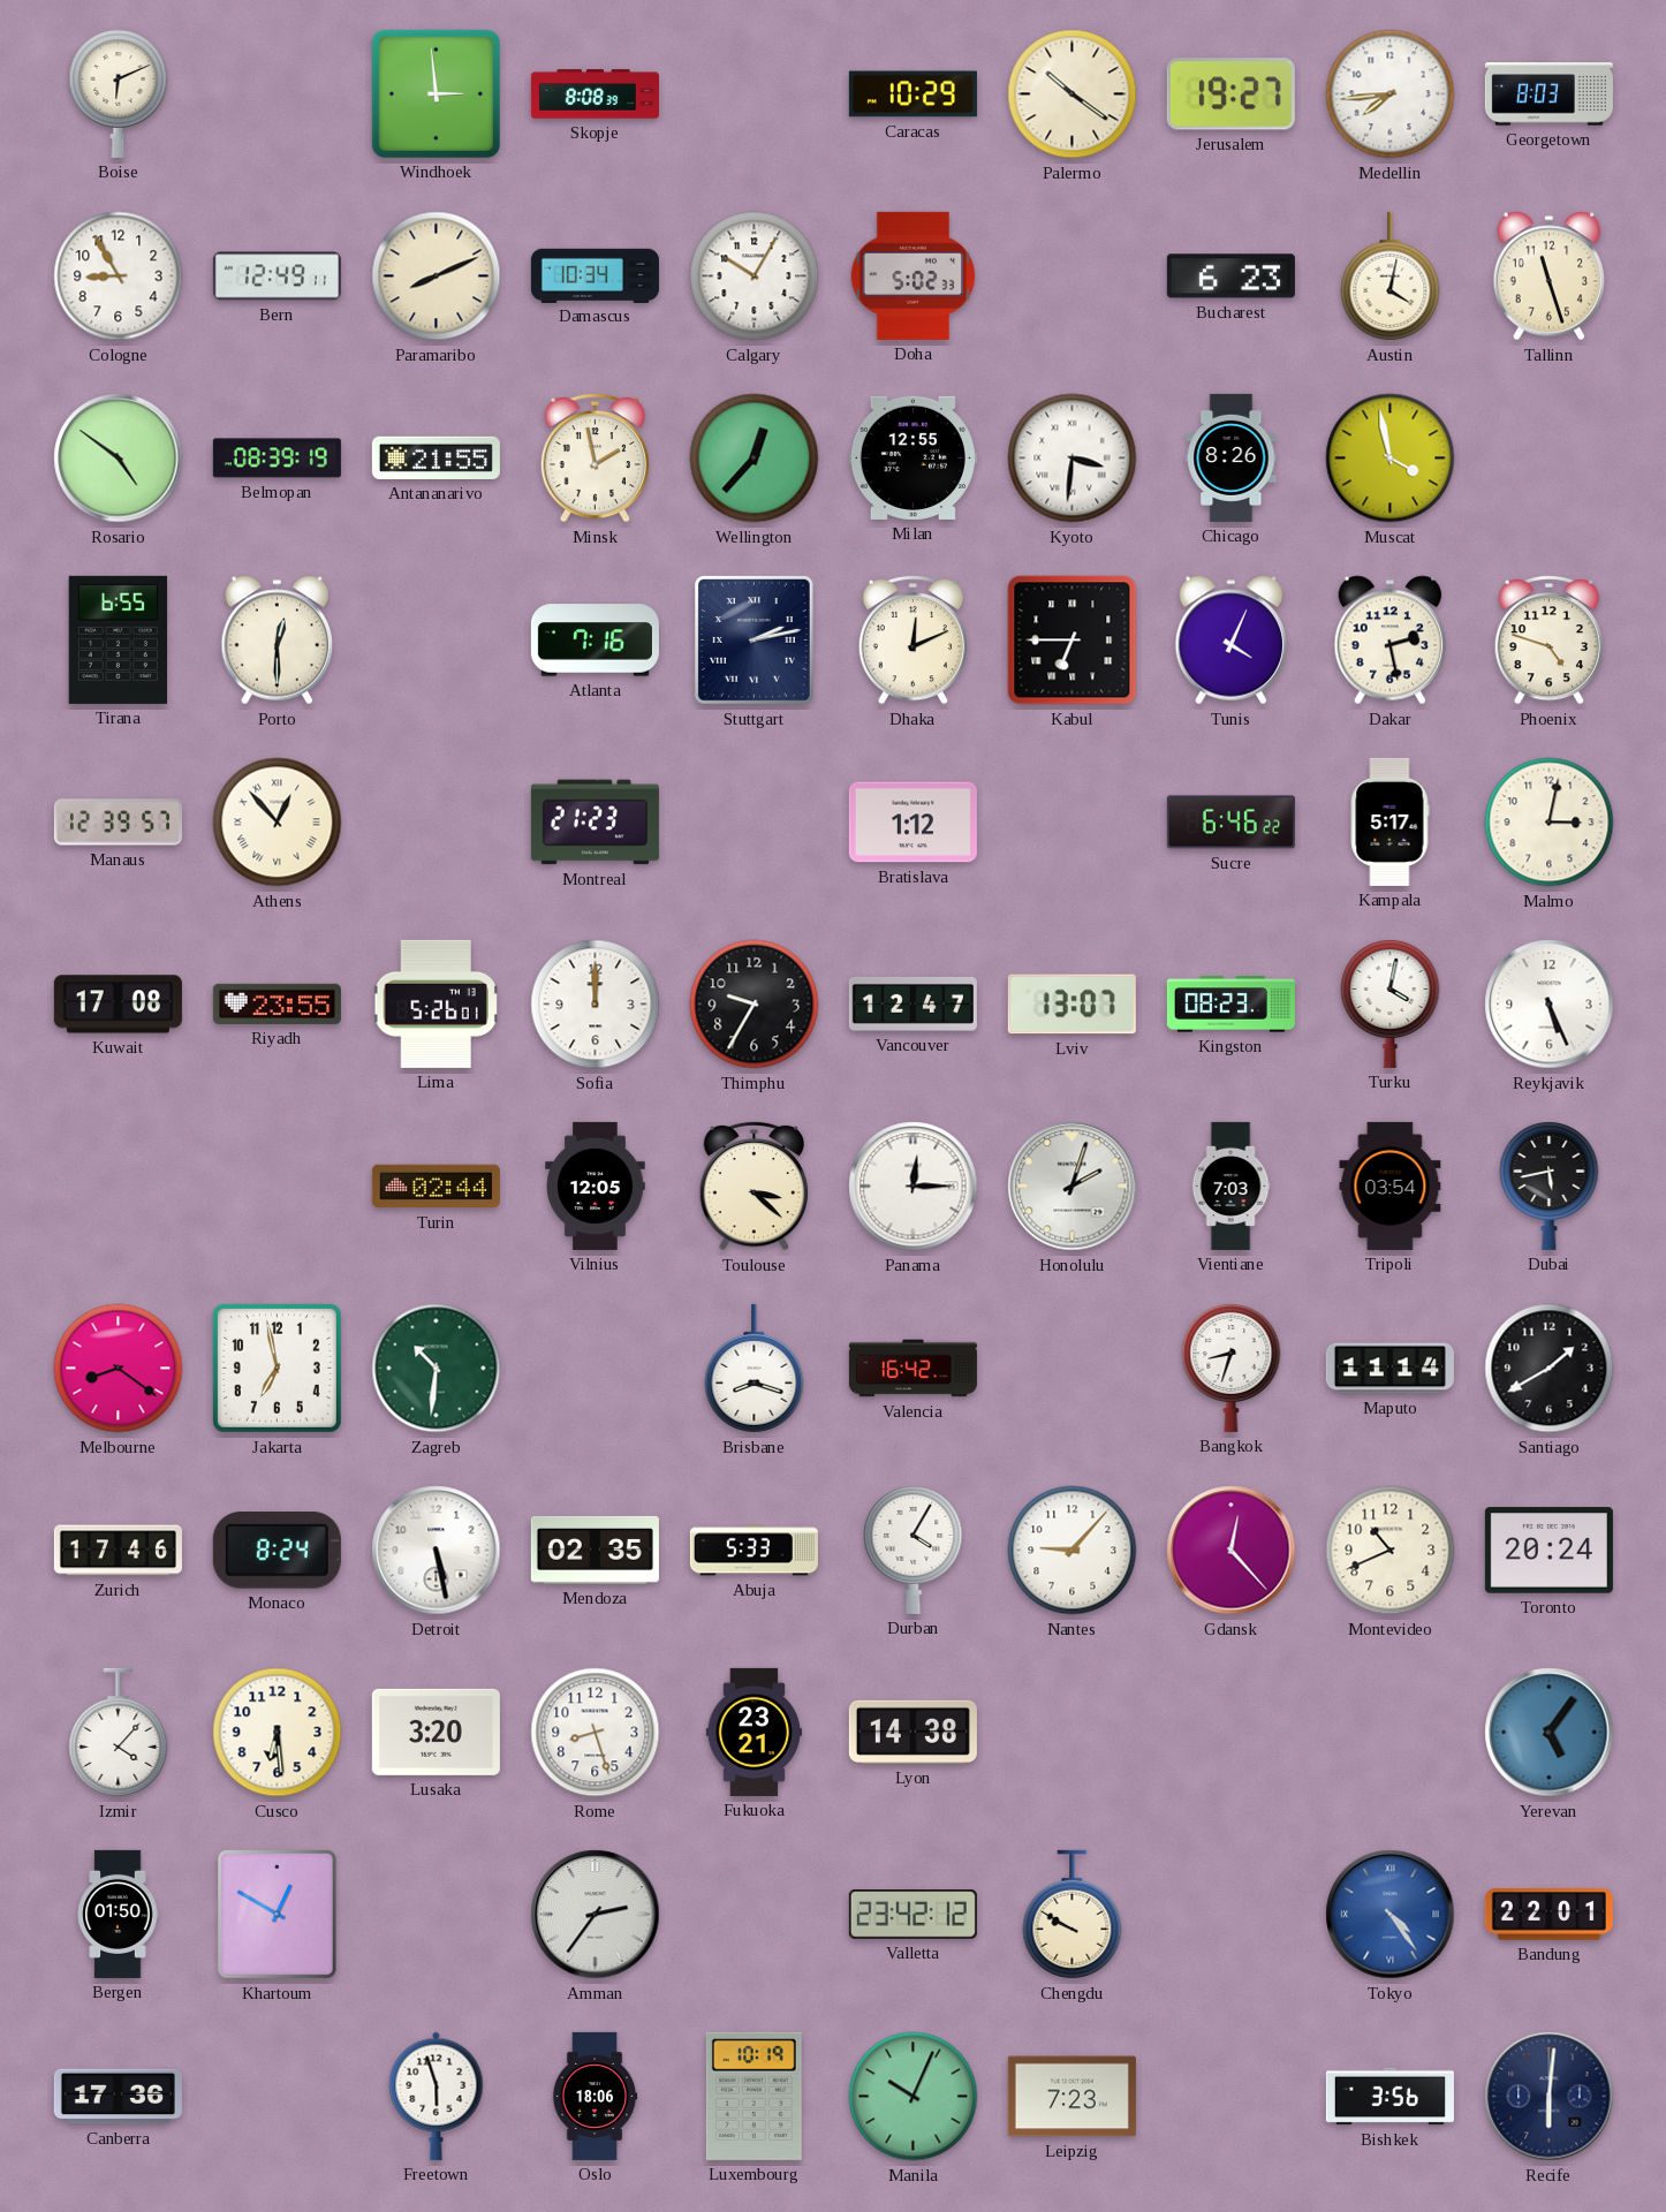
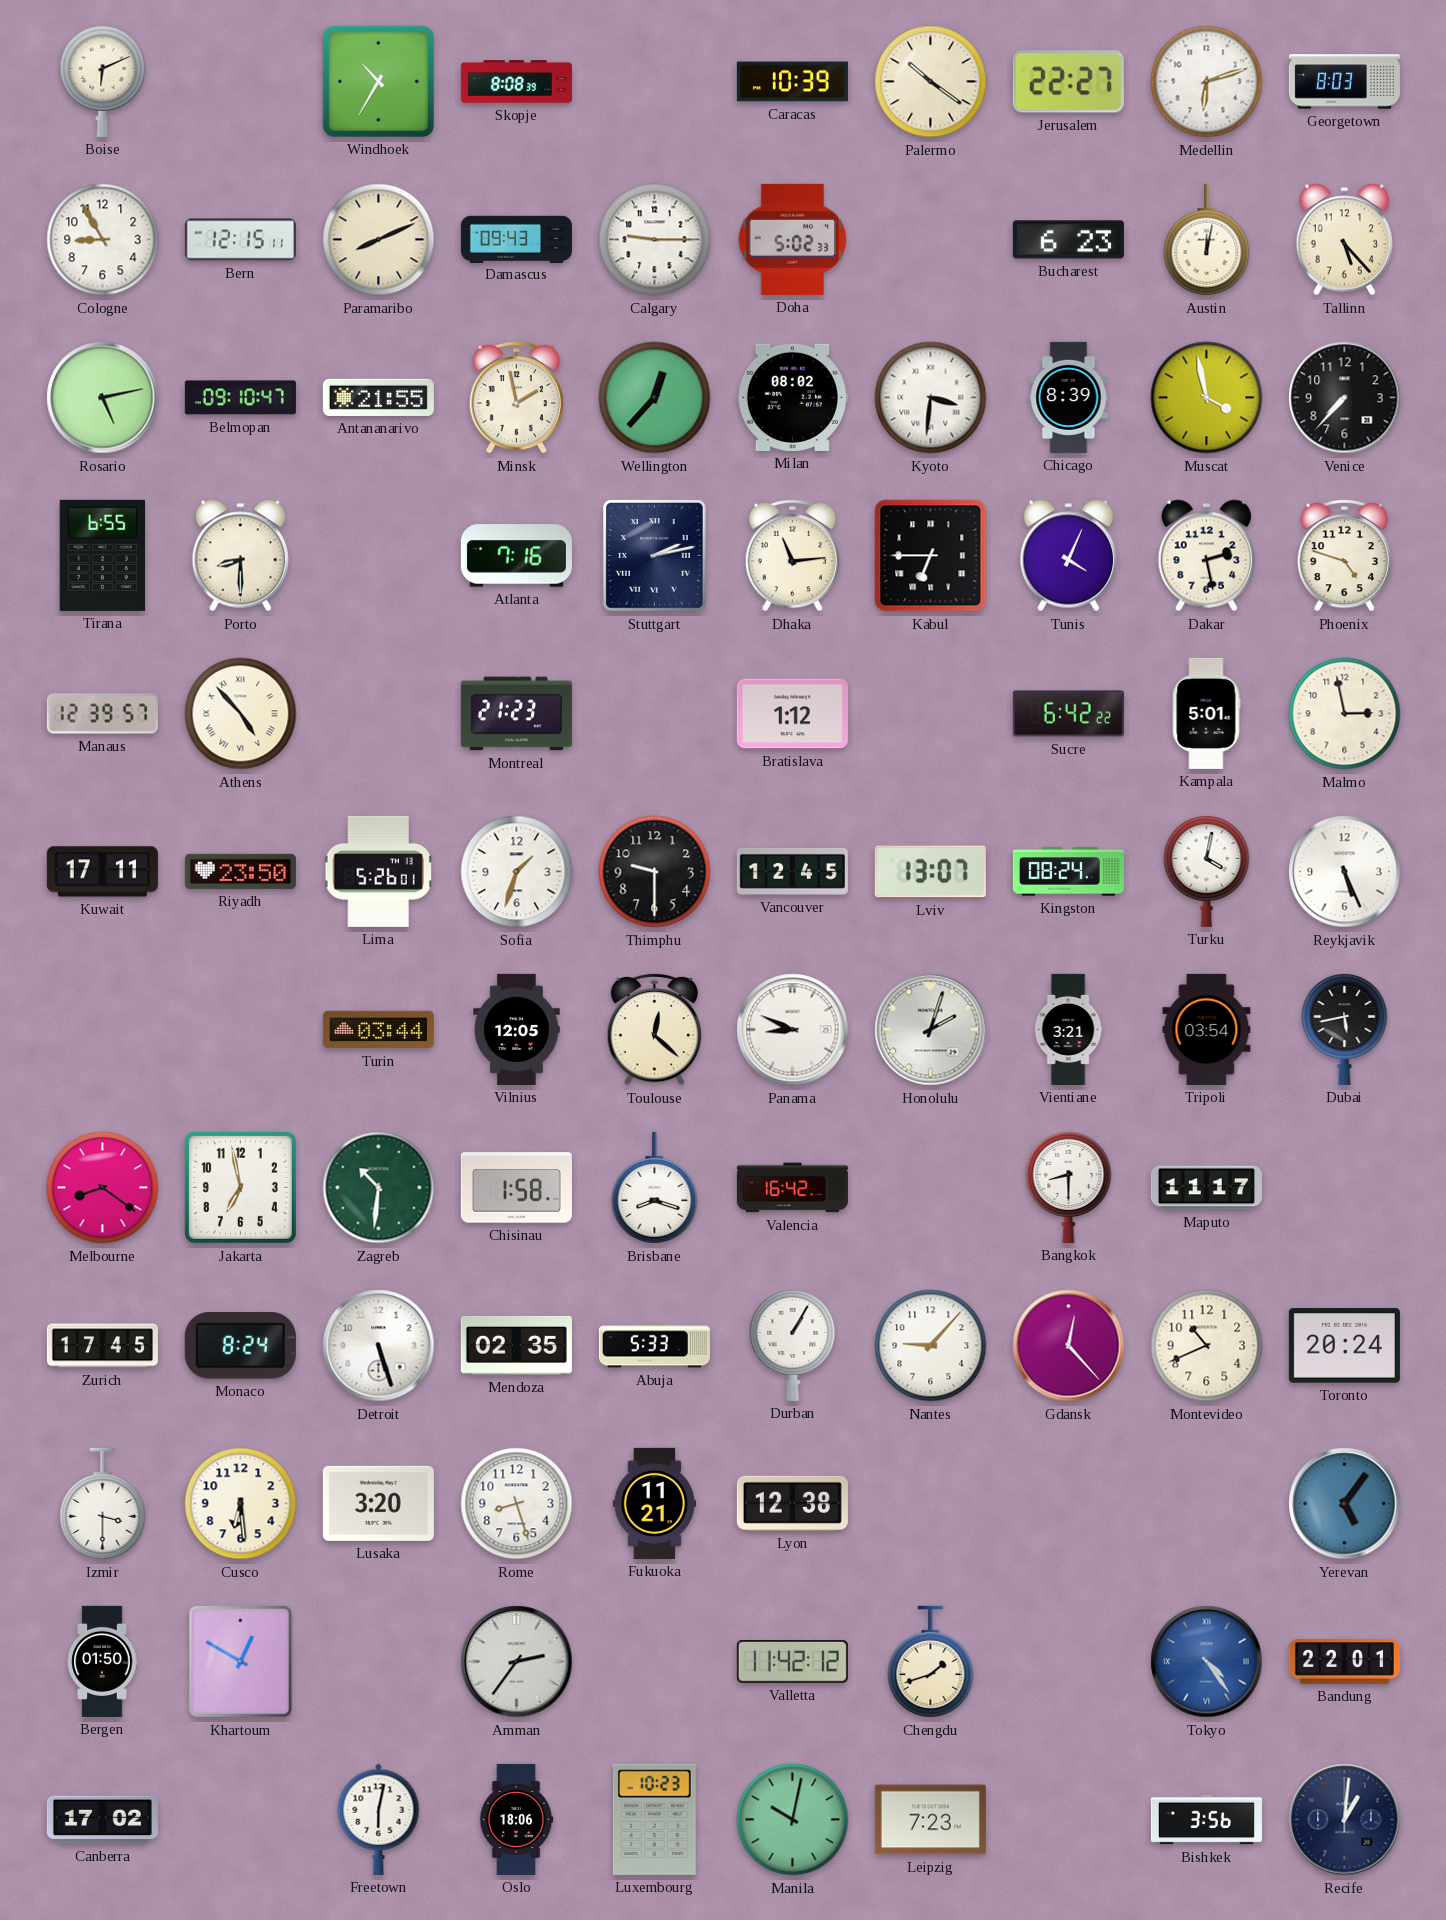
Windhoek: 2:59 -> 10:35 (378, 81)
Caracas: 10:29 -> 10:39 (792, 82)
Jerusalem: 19:27 -> 22:27 (1068, 82)
Medellin: 7:44 -> 6:12 (1207, 82)
Bern: 12:49 -> 12:15 (240, 240)
Damascus: 10:34 -> 09:43 (516, 239)
Calgary: 10:05 -> 9:15 (655, 240)
Austin: 4:02 -> 12:02 (1207, 240)
Tallinn: 11:27 -> 5:23 (1344, 240)
Rosario: 4:51 -> 5:13 (103, 398)
Belmopan: 08:39 -> 09:10 (240, 398)
Milan: 12:55 -> 08:02 (792, 397)
Chicago: 8:26 -> 8:39 (1069, 397)
Venice: none -> 7:37 (1345, 398)
Porto: 12:30 -> 8:30 (240, 556)
Dhaka: 12:11 -> 11:14 (793, 555)
Athens: 12:53 -> 4:53 (241, 714)
Sucre: 6:46 -> 6:42 (1068, 714)
Kampala: 5:17 -> 5:01 (1206, 713)
Malmo: 3:02 -> 2:58 (1345, 714)
Kuwait: 17:08 -> 17:11 (102, 872)
Riyadh: 23:55 -> 23:50 (240, 871)
Sofia: 12:00 -> 1:33 (517, 872)
Thimphu: 9:35 -> 9:30 (655, 872)
Vancouver: 12:47 -> 12:45 (792, 871)
Kingston: 08:23 -> 08:24 (1068, 872)
Turin: 02:44 -> 03:44 (378, 1030)
Toulouse: 3:22 -> 12:22 (655, 1029)
Panama: 12:15 -> 8:49 (793, 1030)
Vientiane: 7:03 -> 3:21 (1068, 1029)
Chisinau: none -> 1:58 (516, 1188)
Bangkok: 8:33 -> 8:30 (1069, 1187)
Maputo: 11:14 -> 11:17 (1206, 1188)
Santiago: 1:40 -> none (1550, 1369)
Zurich: 17:46 -> 17:45 (102, 1346)
Detroit: 5:28 -> 5:27 (379, 1346)
Durban: 4:05 -> 1:05 (793, 1345)
Izmir: 4:07 -> 3:30 (103, 1504)
Fukuoka: 23:21 -> 11:21 (654, 1503)
Lyon: 14:38 -> 12:38 (792, 1503)
Valletta: 23:42 -> 11:42 (792, 1662)
Chengdu: 9:50 -> 1:42 (931, 1662)
Canberra: 17:36 -> 17:02 (102, 1820)
Freetown: 5:57 -> 6:02 (379, 1819)
Luxembourg: 10:19 -> 10:23 (654, 1819)
Manila: 10:04 -> 10:02 (793, 1820)
Recife: 6:01 -> 1:01 (1345, 1820)
